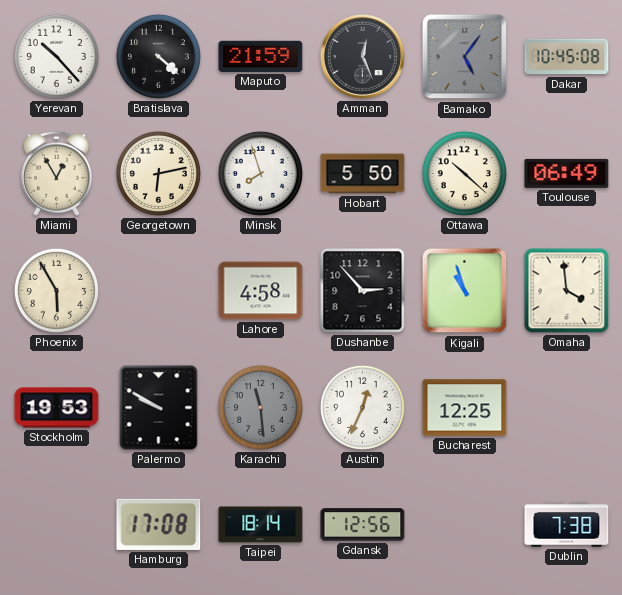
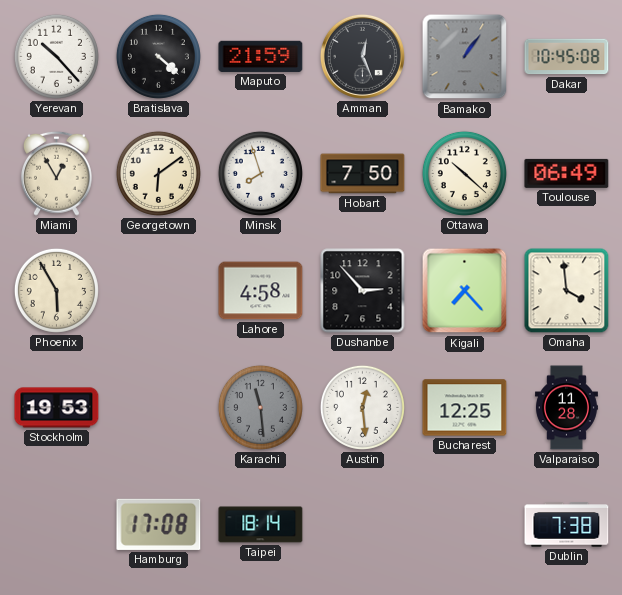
Bamako: 5:06 -> 1:06 (465, 57)
Georgetown: 6:13 -> 6:09 (158, 173)
Hobart: 5:50 -> 7:50 (363, 174)
Kigali: 10:57 -> 7:23 (465, 291)
Palermo: 9:50 -> none (159, 408)
Austin: 12:34 -> 12:29 (362, 407)
Valparaiso: none -> 11:28 (566, 408)
Gdansk: 12:56 -> none (363, 525)
